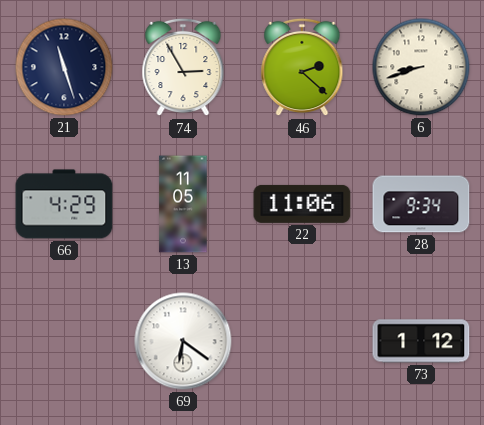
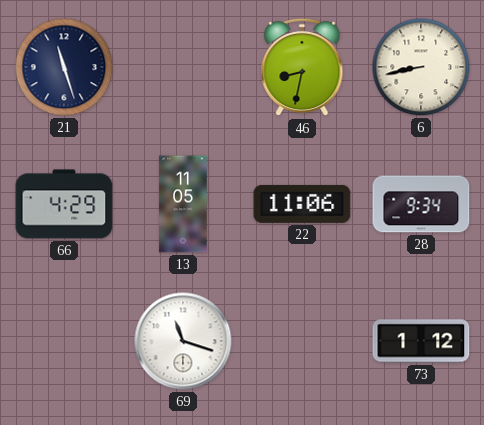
74: 2:55 -> none (183, 67)
46: 2:22 -> 8:32 (302, 67)
6: 8:42 -> 8:43 (421, 67)
69: 6:21 -> 11:18 (183, 341)
